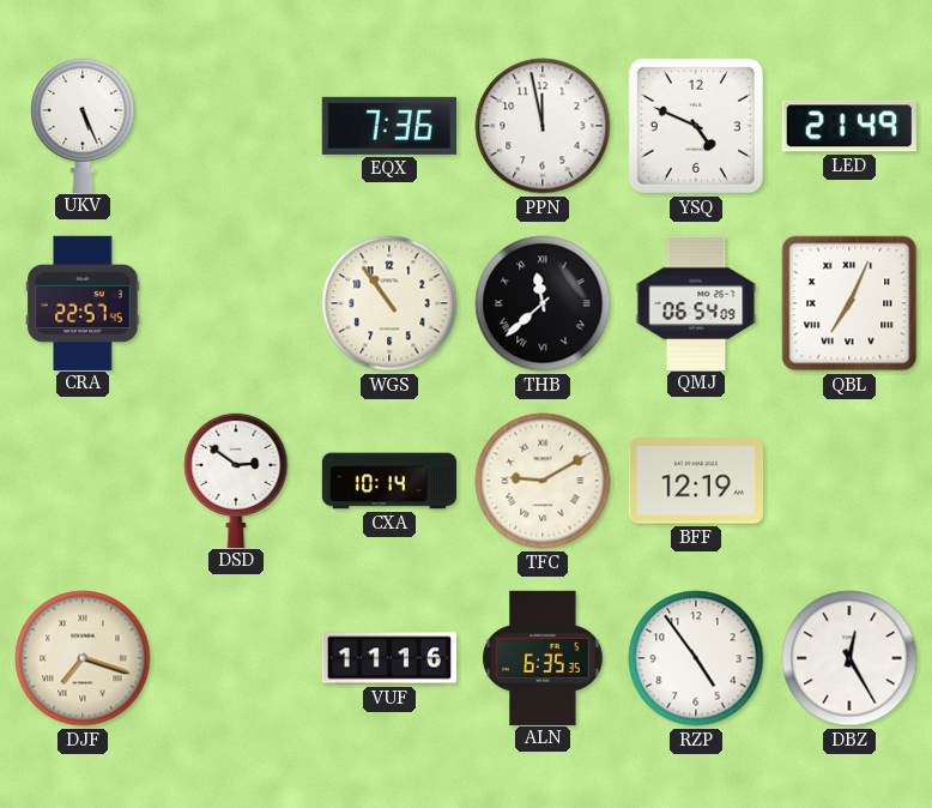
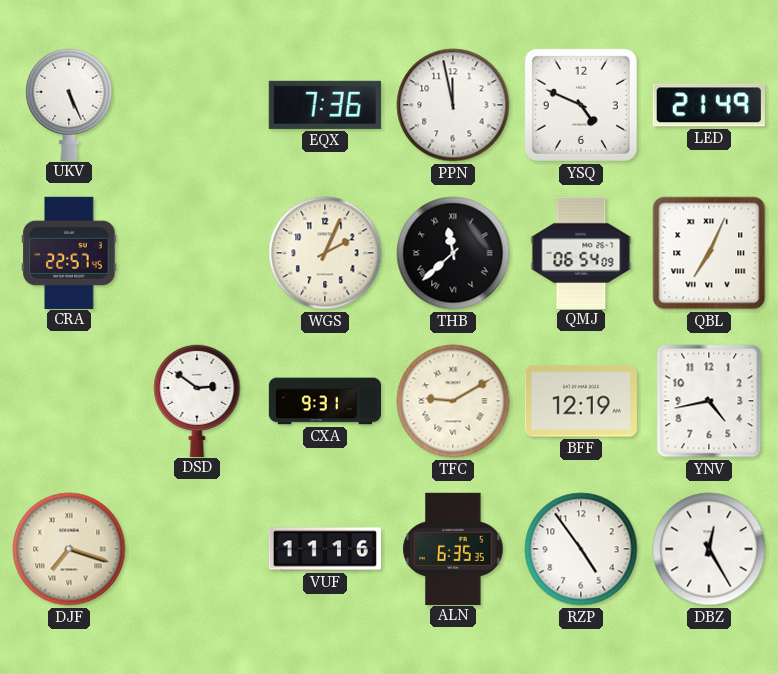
WGS: 10:54 -> 2:04 (325, 253)
CXA: 10:14 -> 9:31 (325, 401)
YNV: none -> 4:43 (709, 401)
